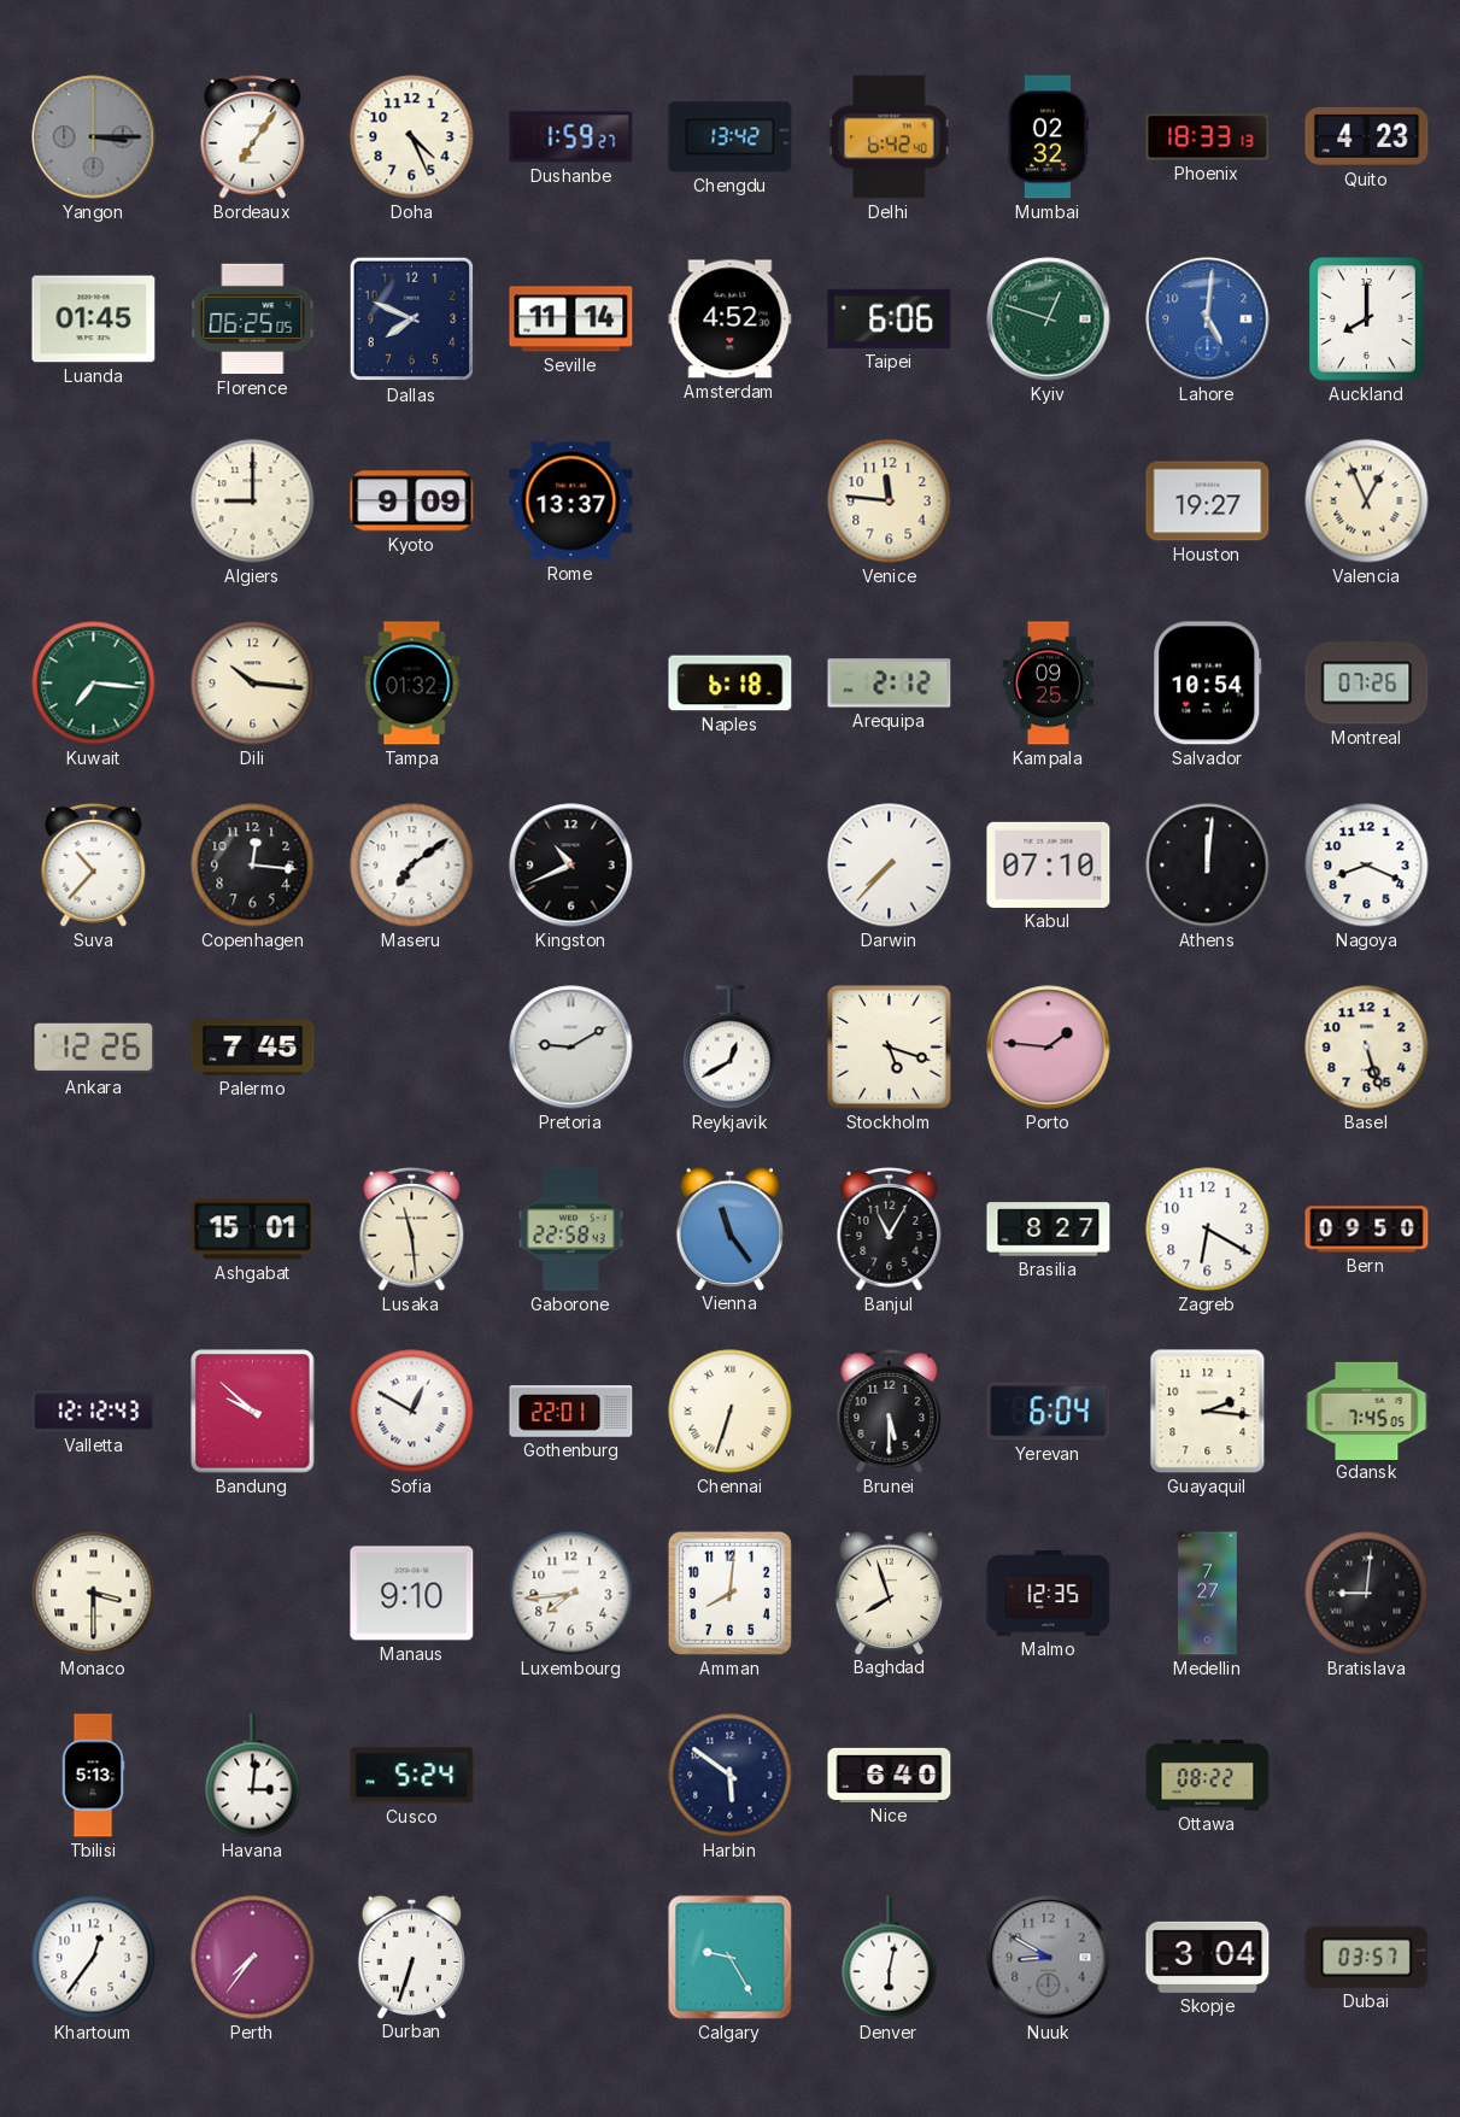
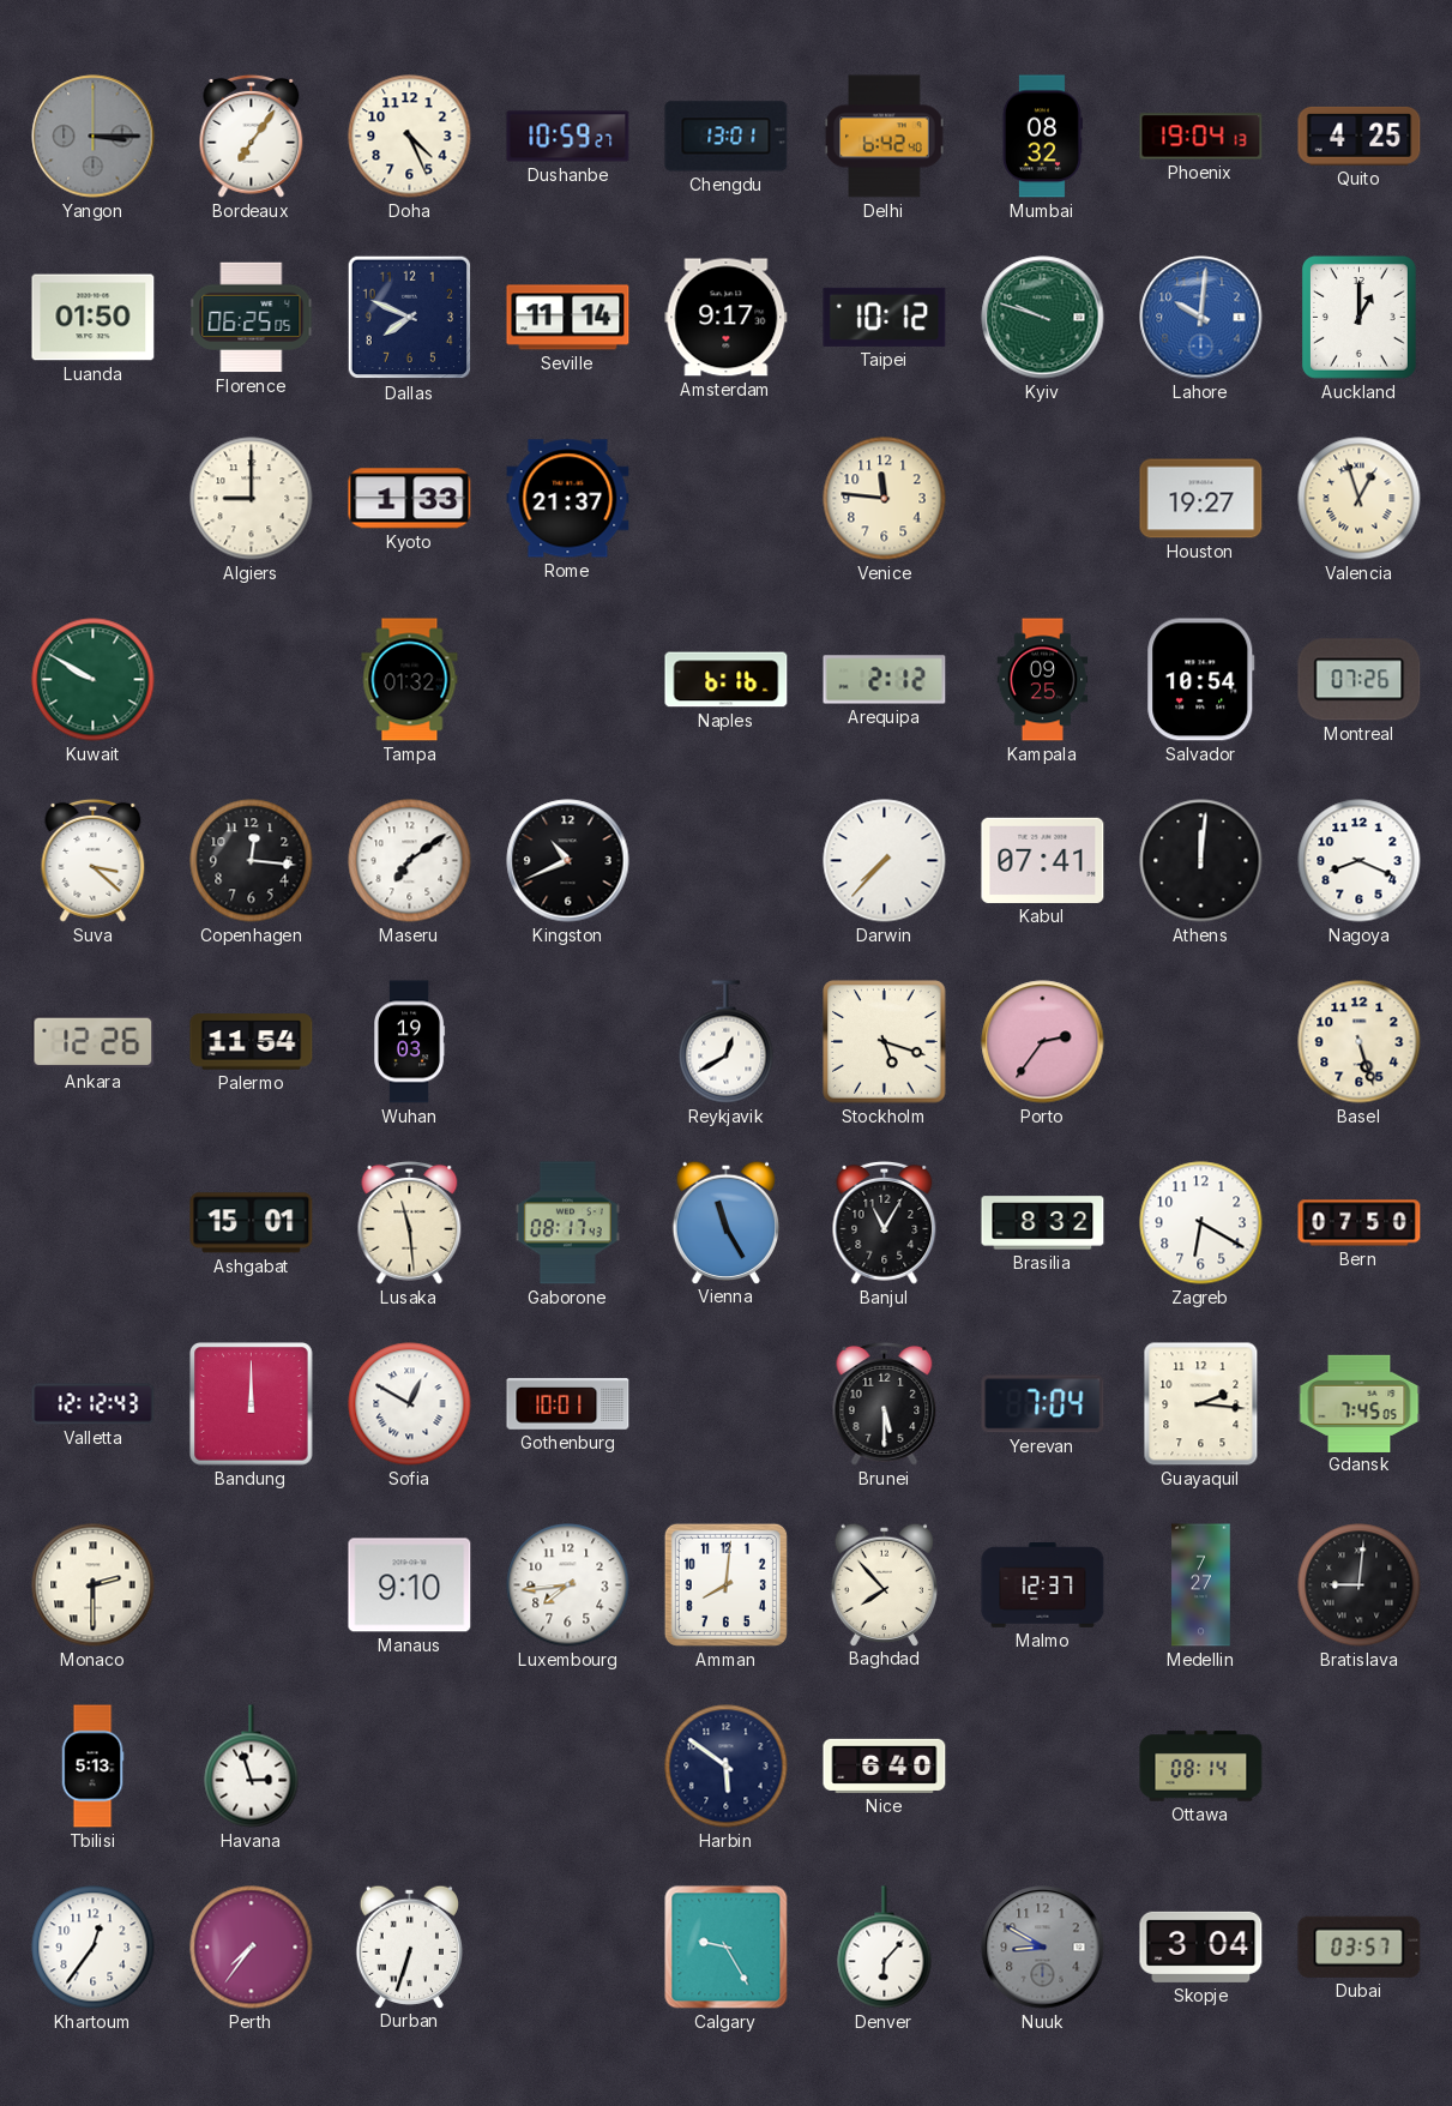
Dushanbe: 1:59 -> 10:59 (568, 137)
Chengdu: 13:42 -> 13:01 (727, 137)
Mumbai: 02:32 -> 08:32 (1042, 137)
Phoenix: 18:33 -> 19:04 (1201, 137)
Quito: 4:23 -> 4:25 (1360, 136)
Luanda: 01:45 -> 01:50 (94, 318)
Amsterdam: 4:52 -> 9:17 (727, 318)
Taipei: 6:06 -> 10:12 (885, 317)
Kyiv: 12:48 -> 9:48 (1043, 318)
Lahore: 5:01 -> 10:01 (1201, 318)
Auckland: 8:00 -> 1:00 (1358, 317)
Kyoto: 9:09 -> 1:33 (410, 499)
Rome: 13:37 -> 21:37 (568, 499)
Valencia: 12:56 -> 12:57 (1360, 499)
Kuwait: 7:16 -> 9:50 (94, 680)
Dili: 10:16 -> none (253, 684)
Naples: 6:18 -> 6:16 (727, 680)
Suva: 10:37 -> 3:22 (94, 860)
Kabul: 07:10 -> 07:41 (1043, 860)
Palermo: 7:45 -> 11:54 (252, 1042)
Wuhan: none -> 19:03 (409, 1042)
Pretoria: 9:10 -> none (571, 1048)
Porto: 1:46 -> 2:36 (1043, 1042)
Gaborone: 22:58 -> 08:17 (567, 1223)
Vienna: 11:24 -> 11:25 (725, 1222)
Brasilia: 8:27 -> 8:32 (1043, 1223)
Bern: 09:50 -> 07:50 (1360, 1223)
Bandung: 9:52 -> 12:00 (252, 1404)
Gothenburg: 22:01 -> 10:01 (568, 1404)
Chennai: 6:33 -> none (731, 1412)
Yerevan: 6:04 -> 7:04 (1043, 1404)
Monaco: 3:30 -> 2:30 (94, 1585)
Baghdad: 7:57 -> 7:53 (884, 1584)
Malmo: 12:35 -> 12:37 (1043, 1584)
Havana: 3:01 -> 2:57 (252, 1767)
Cusco: 5:24 -> none (412, 1776)
Ottawa: 08:22 -> 08:14 (1201, 1767)
Denver: 6:02 -> 6:07 (885, 1948)
